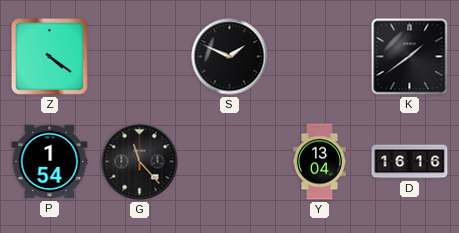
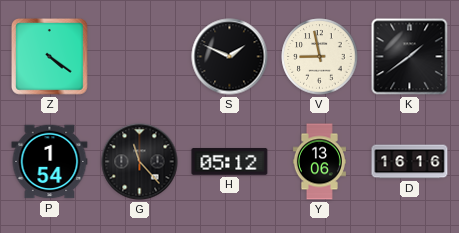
V: none -> 8:58 (320, 57)
H: none -> 05:12 (230, 162)
Y: 13:04 -> 13:06 (319, 162)
